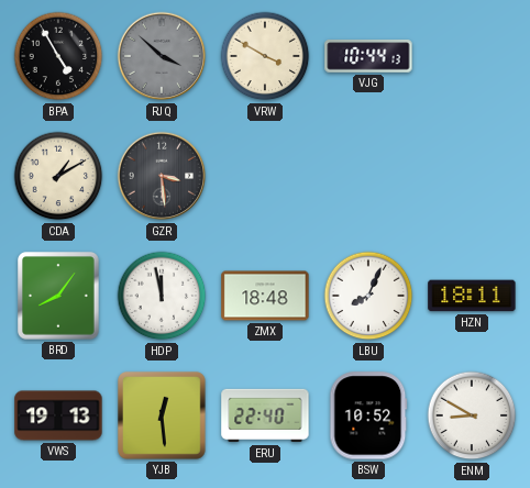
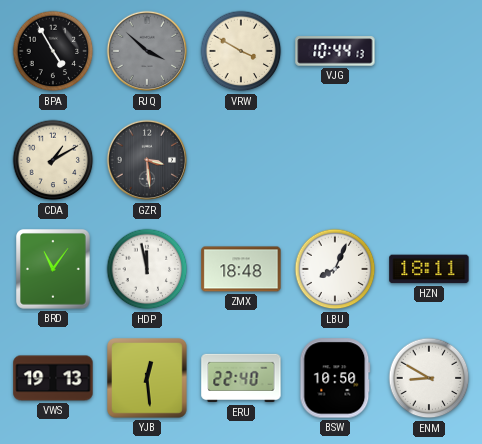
BRD: 8:06 -> 11:06 (54, 270)
BSW: 10:52 -> 10:50 (335, 378)
